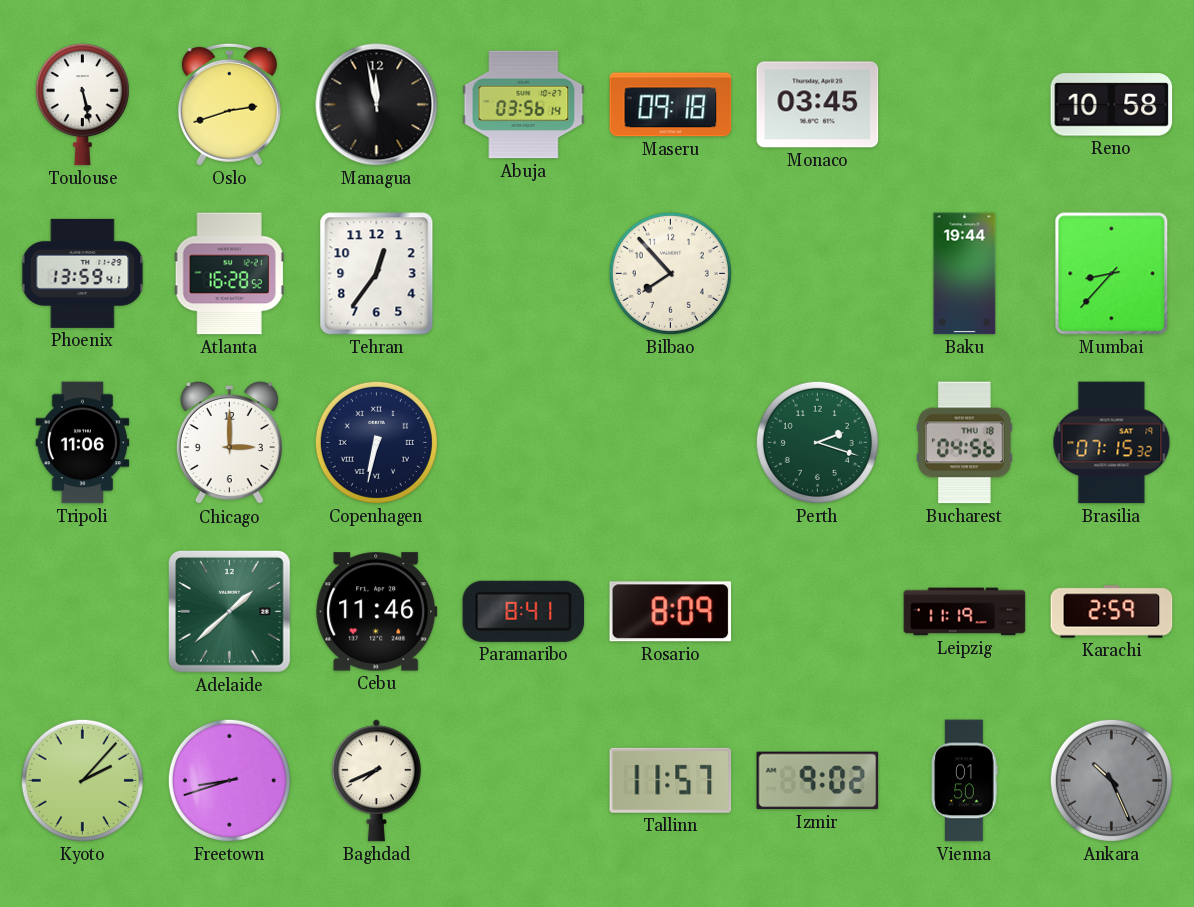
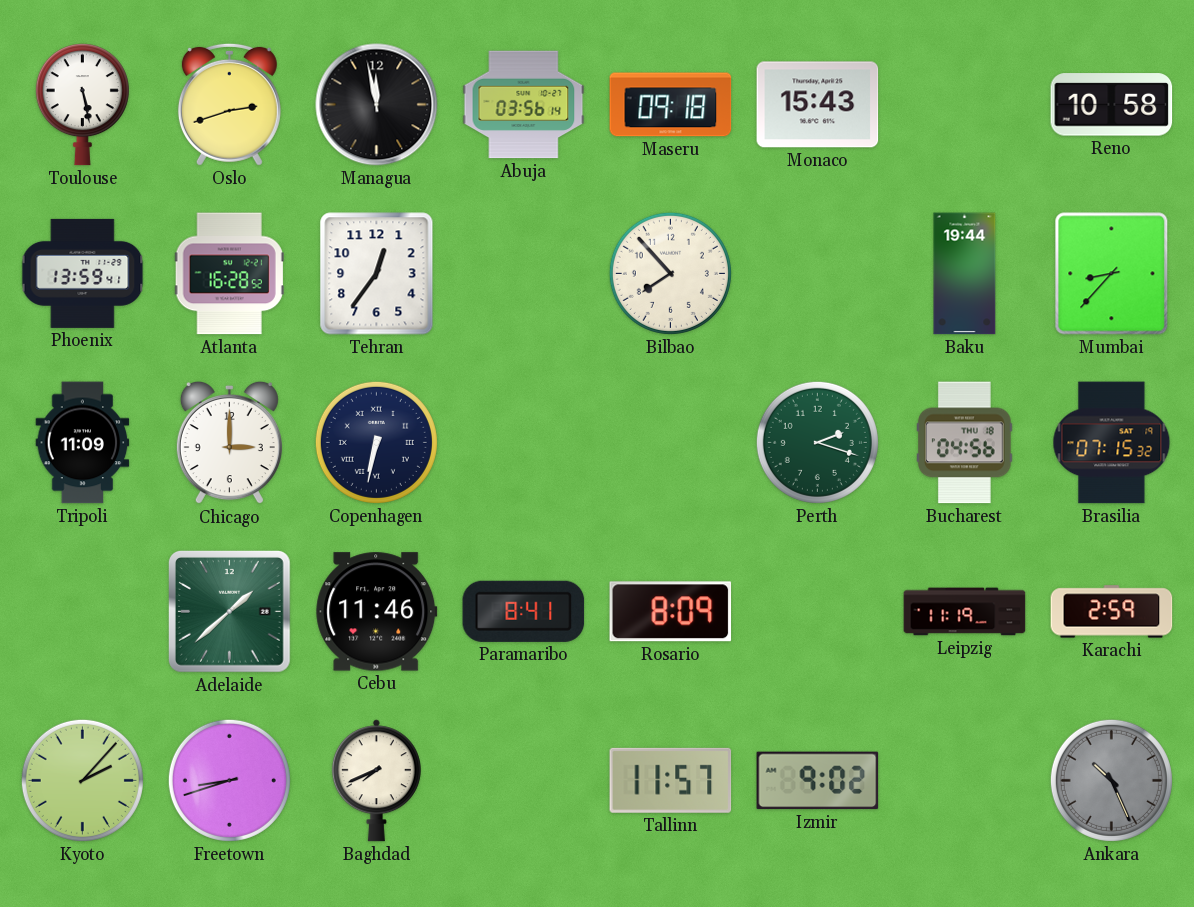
Monaco: 03:45 -> 15:43 (818, 105)
Tripoli: 11:06 -> 11:09 (83, 443)
Vienna: 01:50 -> none (964, 781)
